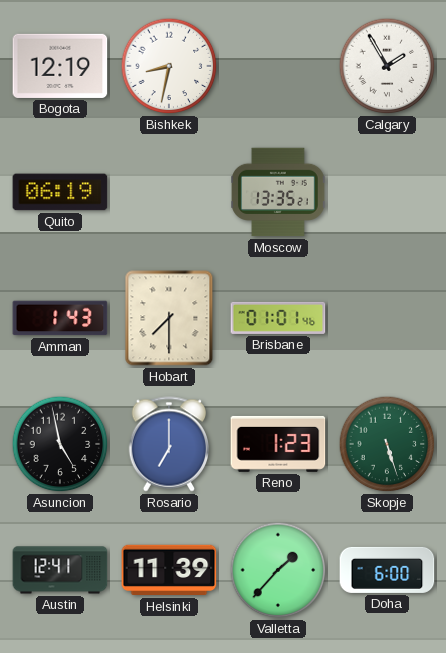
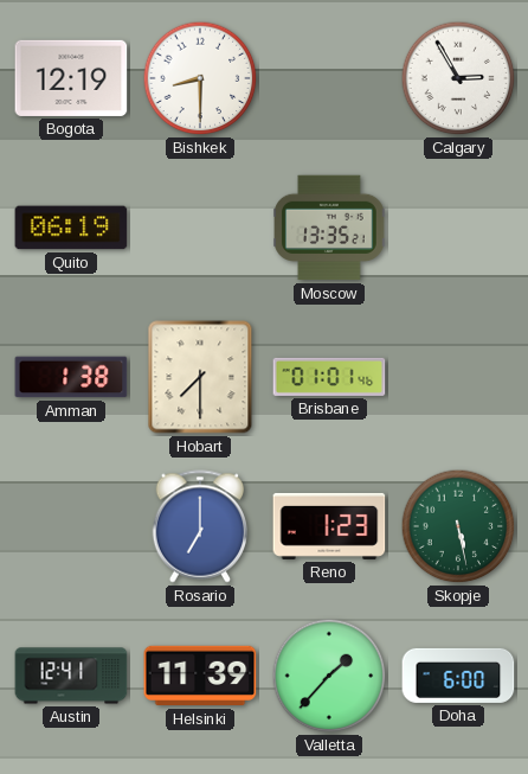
Bishkek: 8:32 -> 8:30 (200, 78)
Calgary: 1:55 -> 2:55 (458, 78)
Amman: 1:43 -> 1:38 (71, 377)
Asuncion: 4:58 -> none (60, 444)
Skopje: 5:27 -> 5:28 (458, 526)
